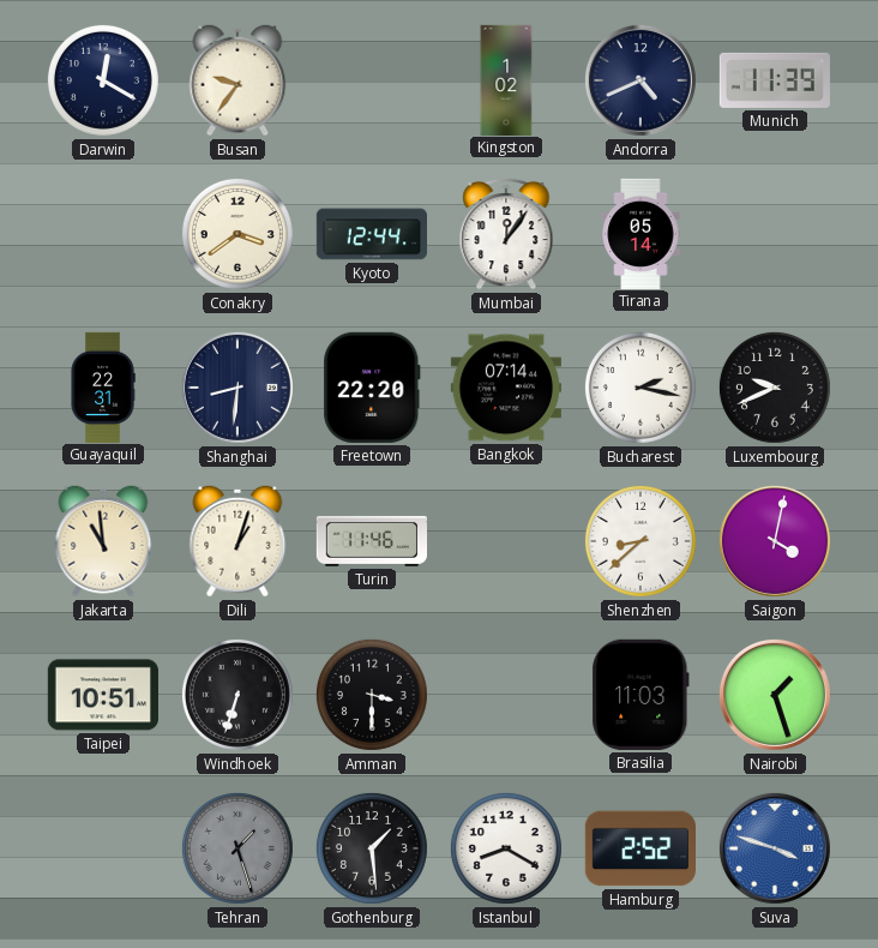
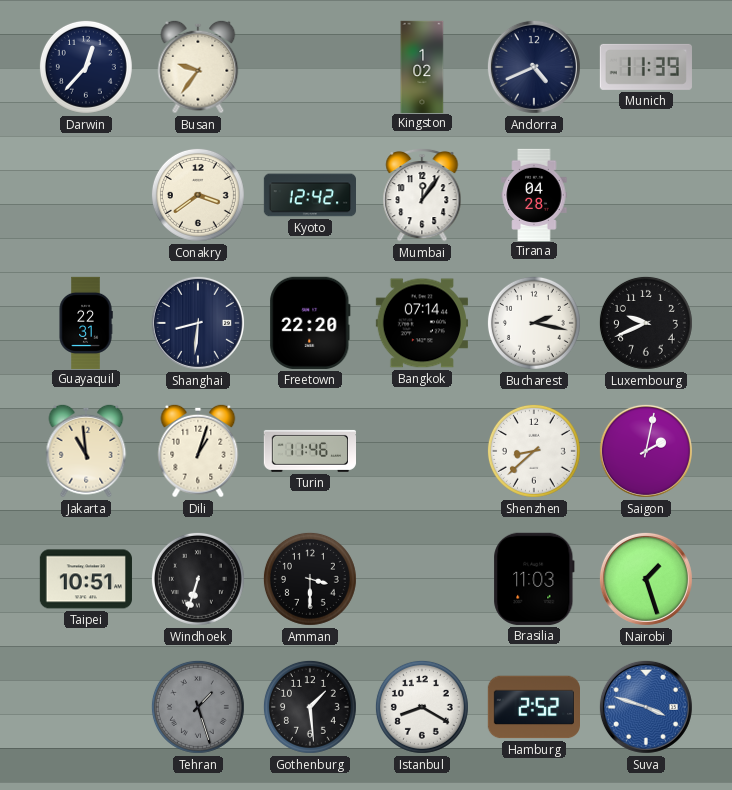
Darwin: 12:20 -> 12:37 (86, 67)
Kyoto: 12:44 -> 12:42 (309, 195)
Tirana: 05:14 -> 04:28 (534, 194)
Saigon: 4:02 -> 2:02 (646, 451)
